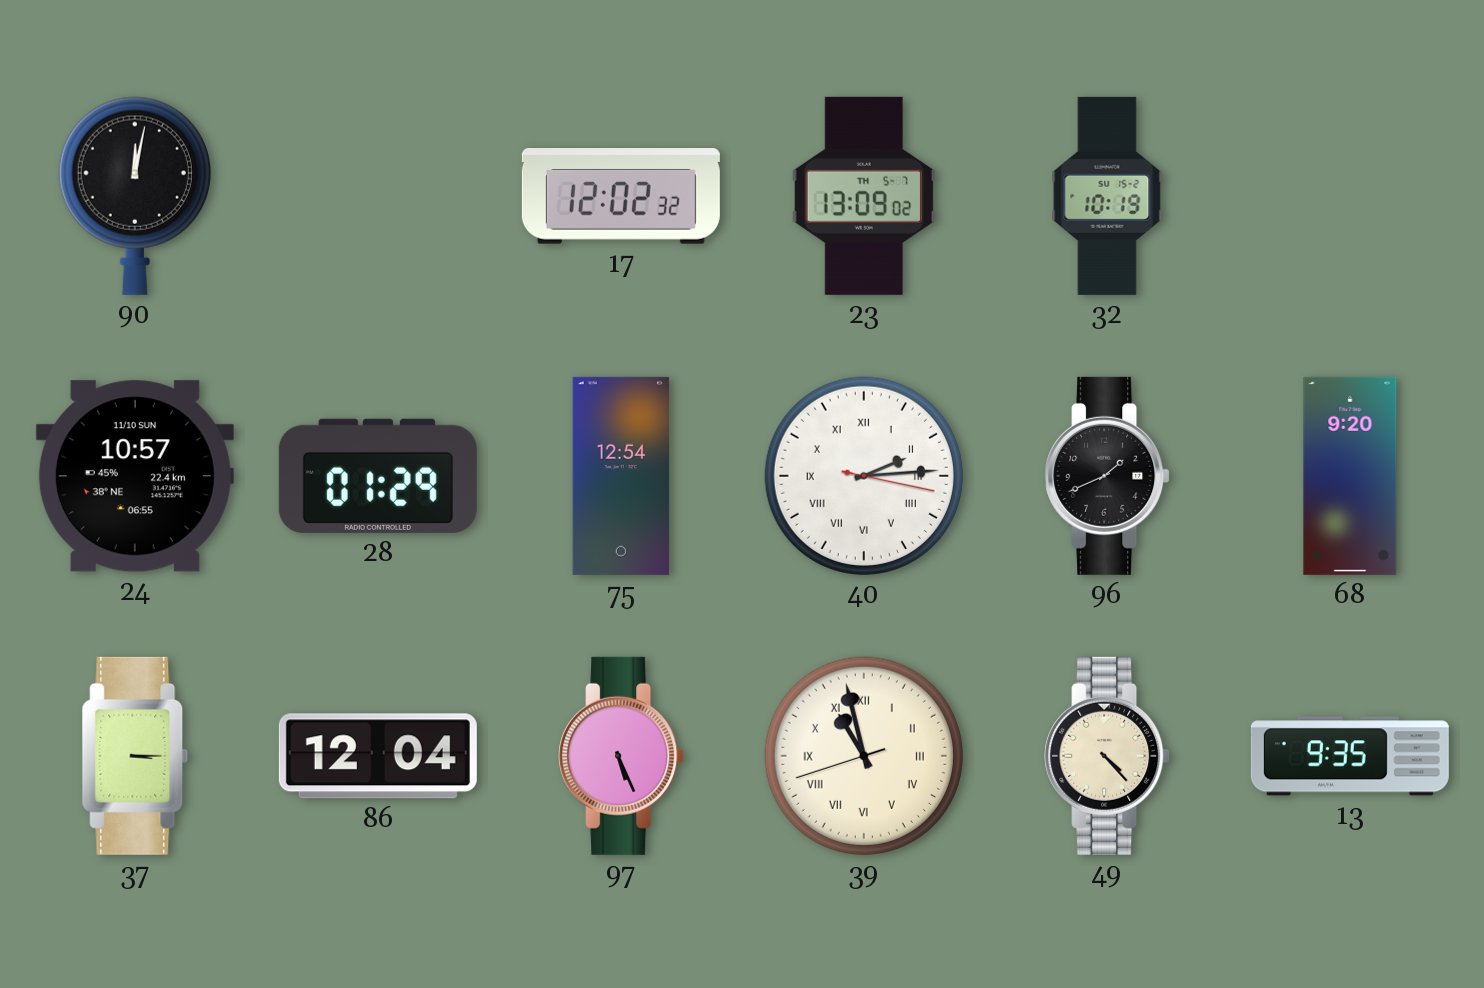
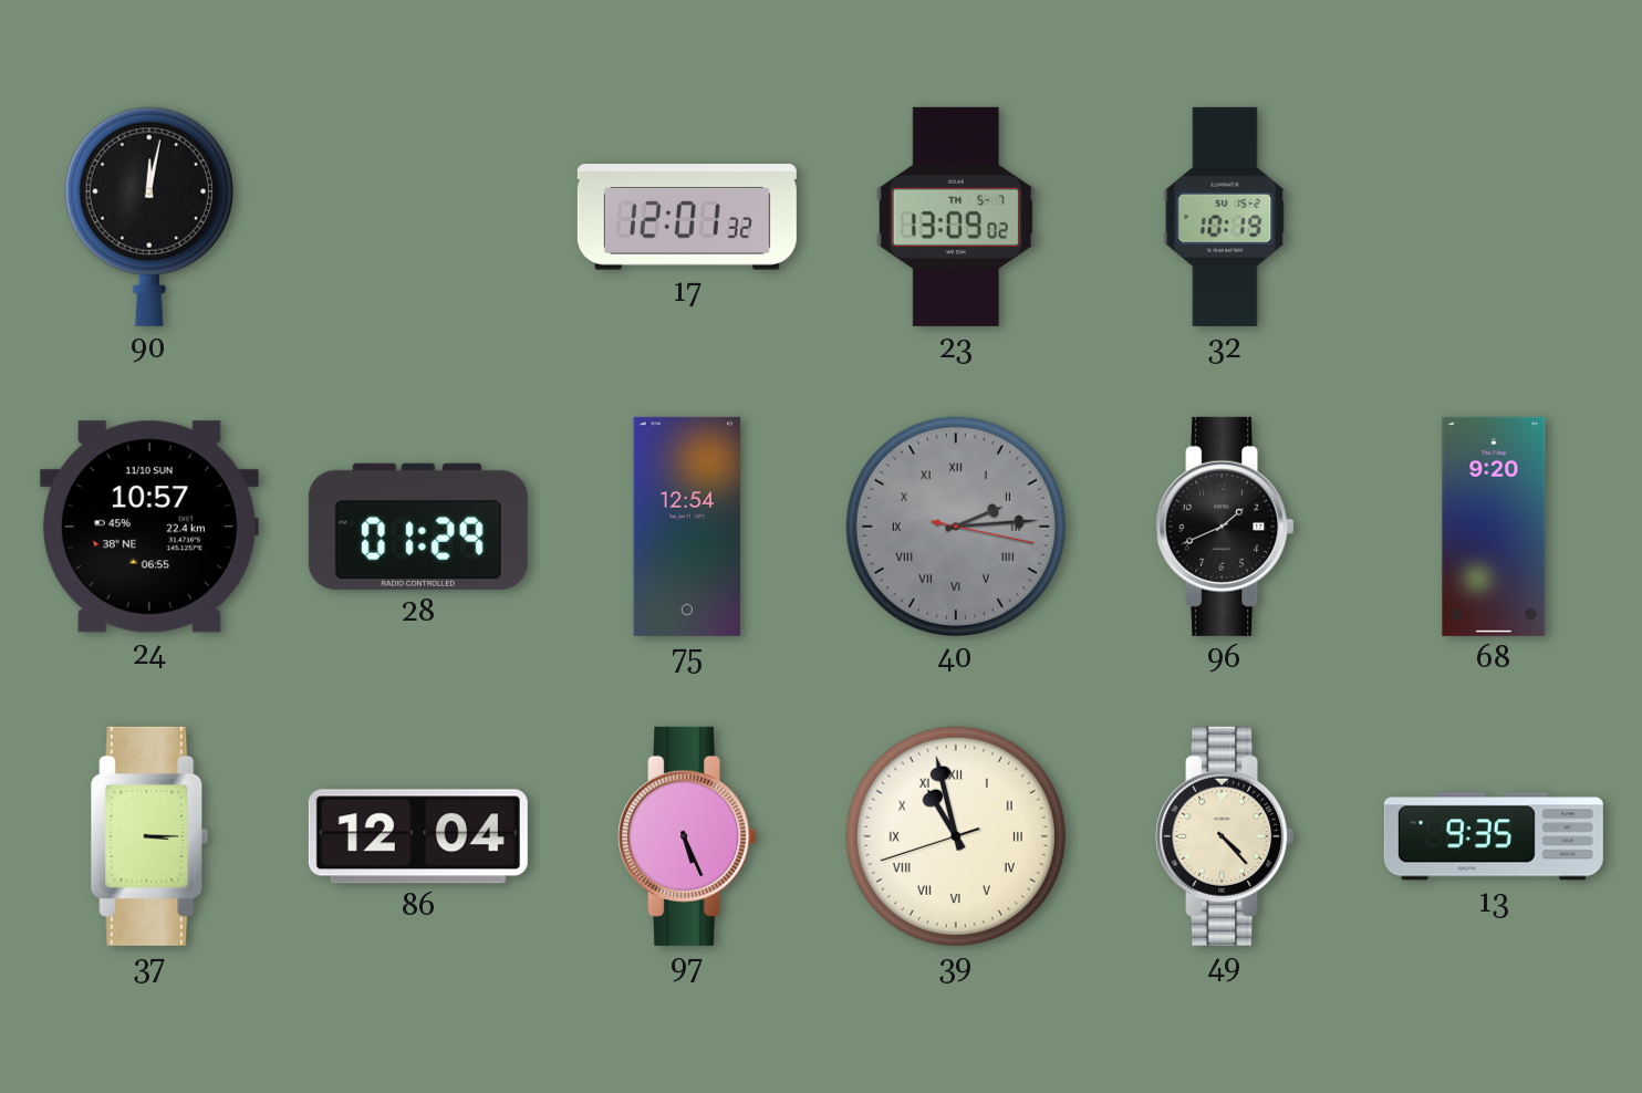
17: 12:02 -> 12:01 (687, 217)
40 dial: white -> grey (956, 527)
